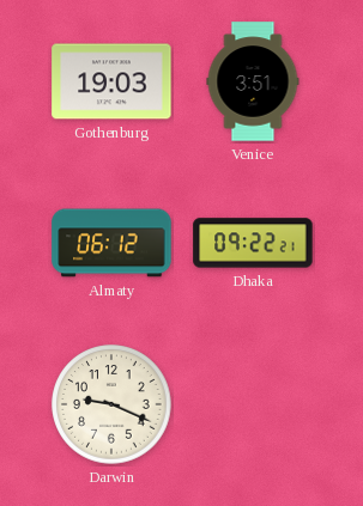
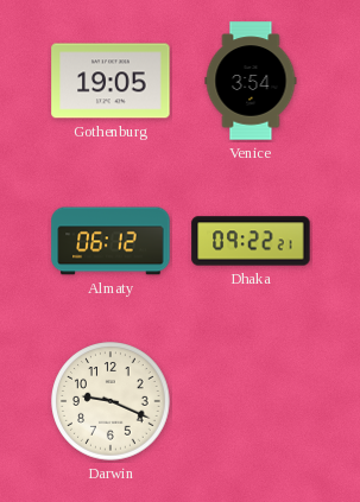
Gothenburg: 19:03 -> 19:05 (110, 81)
Venice: 3:51 -> 3:54 (251, 81)
